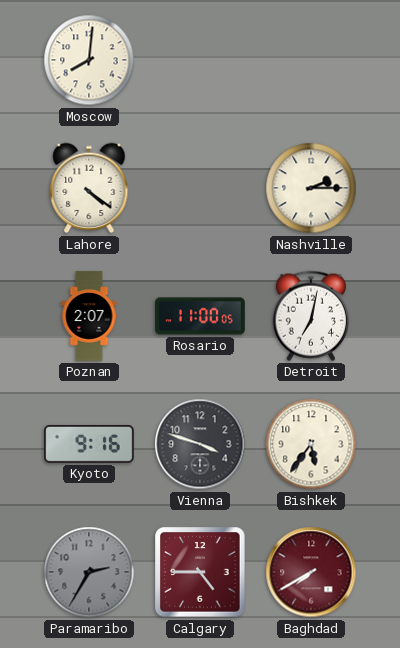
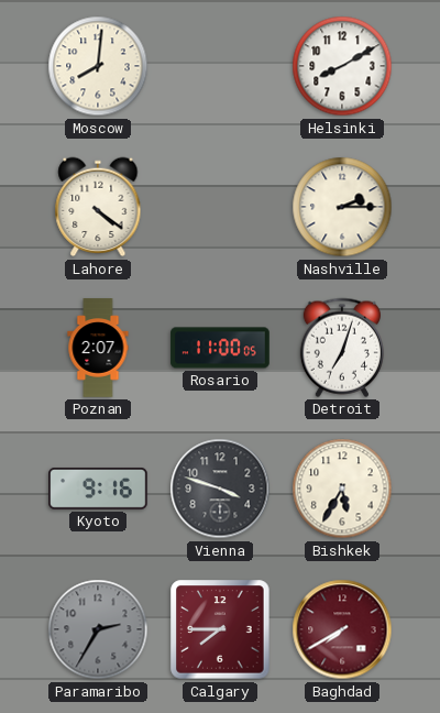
Helsinki: none -> 8:10 (342, 66)
Detroit: 7:02 -> 7:03 (342, 348)
Bishkek: 5:36 -> 5:35 (342, 489)
Calgary: 4:45 -> 7:45 (220, 629)
